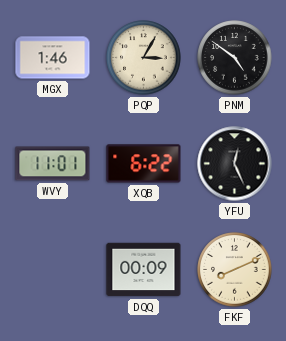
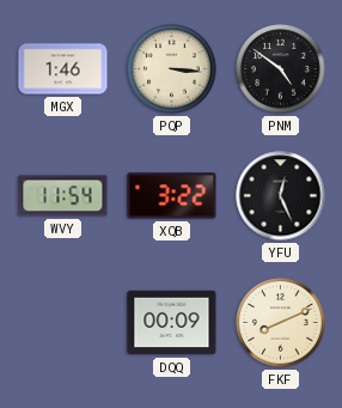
PQP: 3:05 -> 3:16 (172, 69)
WVY: 11:01 -> 11:54 (63, 196)
XQB: 6:22 -> 3:22 (172, 196)
